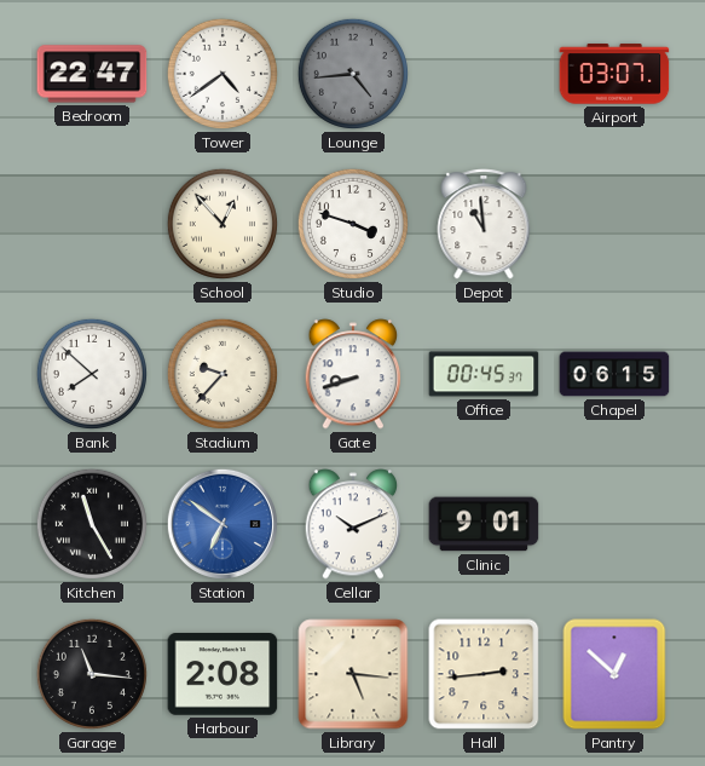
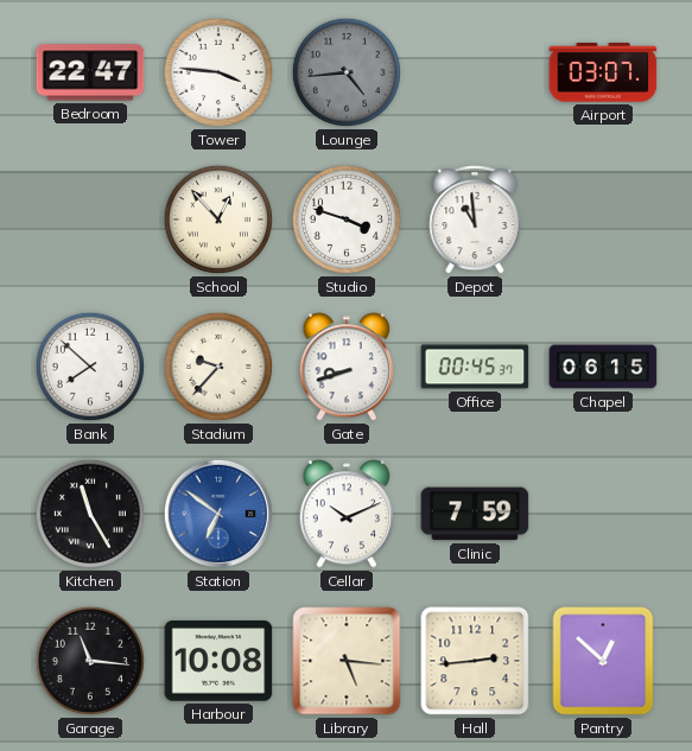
Tower: 4:39 -> 3:46 (218, 72)
Clinic: 9:01 -> 7:59 (475, 514)
Harbour: 2:08 -> 10:08 (218, 662)
